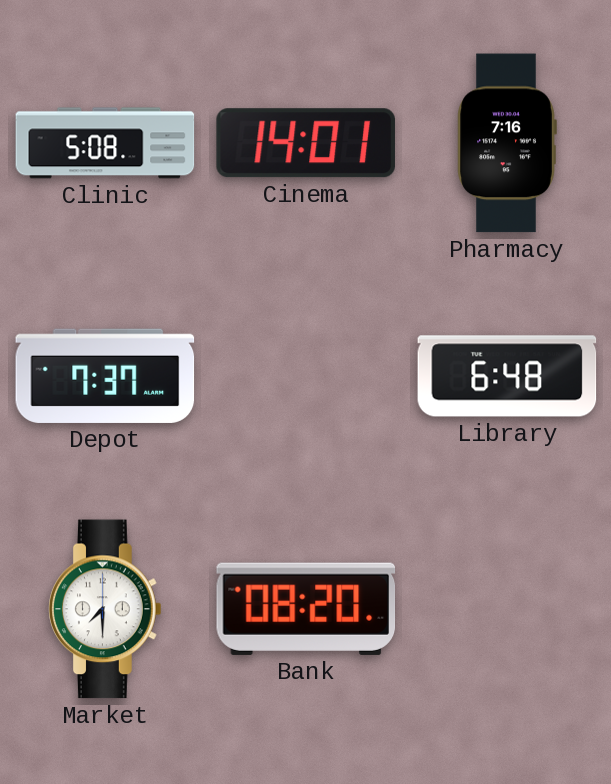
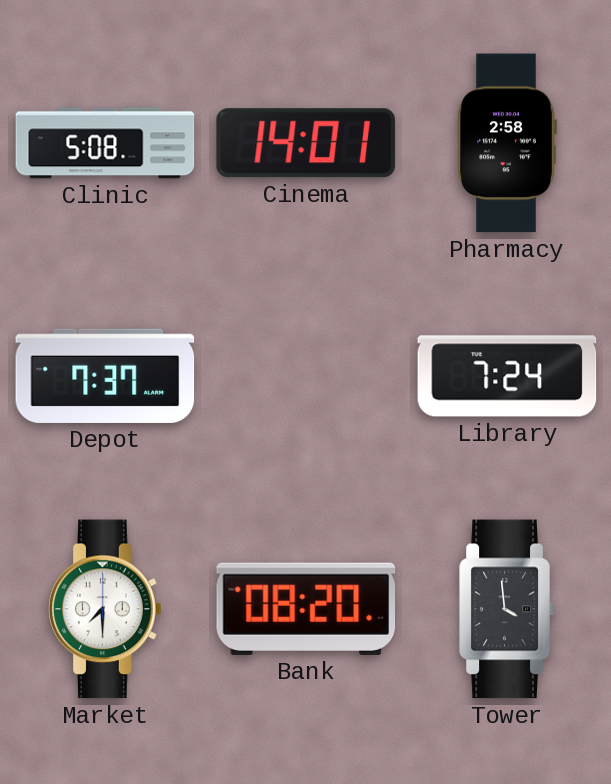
Pharmacy: 7:16 -> 2:58 (507, 143)
Library: 6:48 -> 7:24 (507, 376)
Tower: none -> 3:59 (507, 609)
